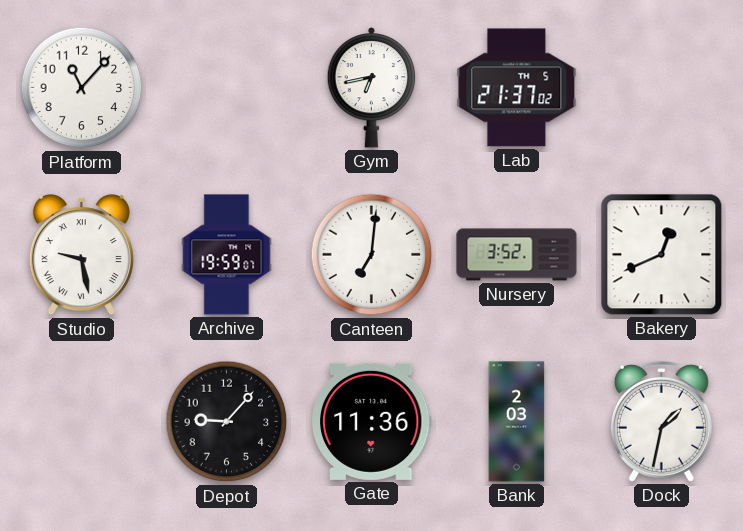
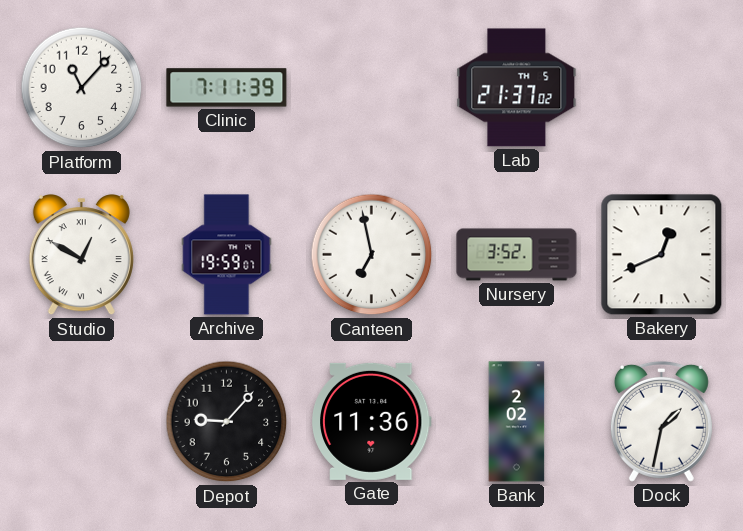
Clinic: none -> 7:11 (227, 88)
Gym: 6:43 -> none (372, 87)
Studio: 9:28 -> 12:50 (81, 255)
Canteen: 7:01 -> 6:58 (372, 255)
Bank: 2:03 -> 2:02 (517, 422)
